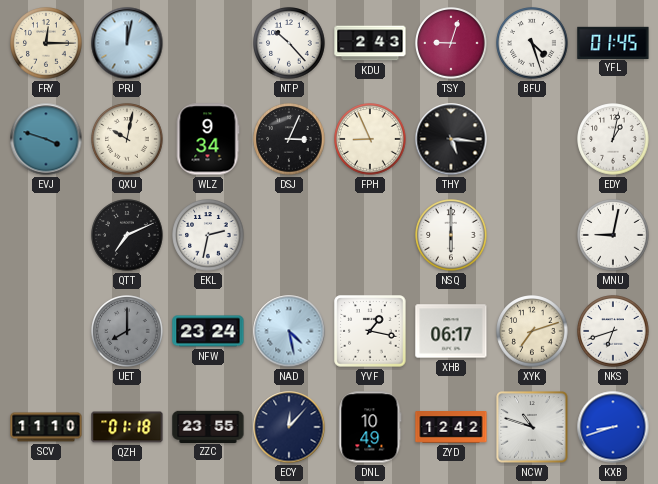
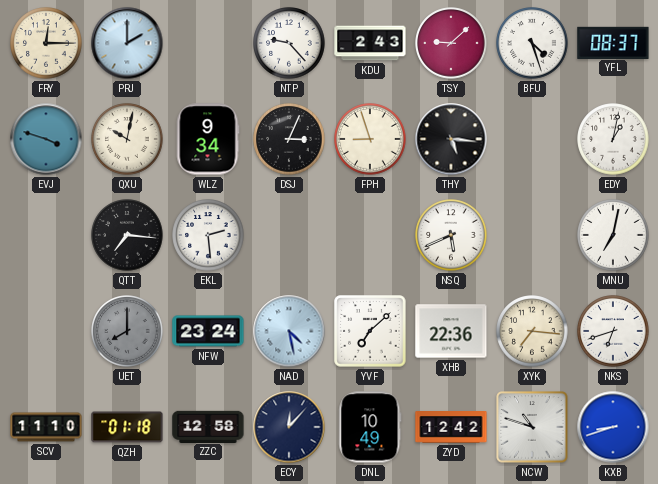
PRJ: 12:02 -> 2:00 (127, 43)
NTP: 10:23 -> 9:23 (289, 43)
TSY: 9:03 -> 9:08 (451, 43)
YFL: 01:45 -> 08:37 (613, 42)
FPH: 8:56 -> 8:57 (370, 139)
QTT: 7:11 -> 7:16 (127, 235)
EKL: 2:32 -> 2:29 (208, 235)
NSQ: 6:00 -> 5:41 (451, 235)
MNU: 9:02 -> 7:02 (613, 235)
YVF: 1:17 -> 7:08 (370, 331)
XHB: 06:17 -> 22:36 (451, 331)
XYK: 7:12 -> 7:16 (532, 331)
ZZC: 23:55 -> 12:58 (208, 426)
